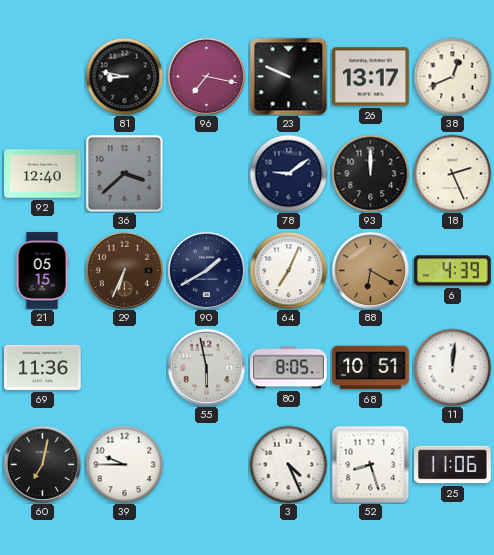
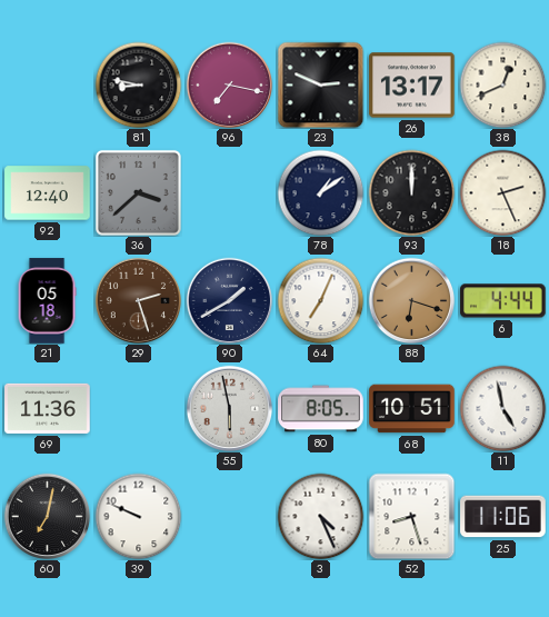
23: 9:49 -> 2:49 (320, 84)
78: 9:09 -> 1:09 (320, 192)
21: 05:15 -> 05:18 (47, 301)
29: 6:34 -> 2:27 (138, 300)
88: 6:20 -> 6:18 (411, 300)
6: 4:39 -> 4:44 (503, 301)
11: 12:01 -> 4:58 (502, 408)
39: 9:45 -> 9:49 (138, 516)
